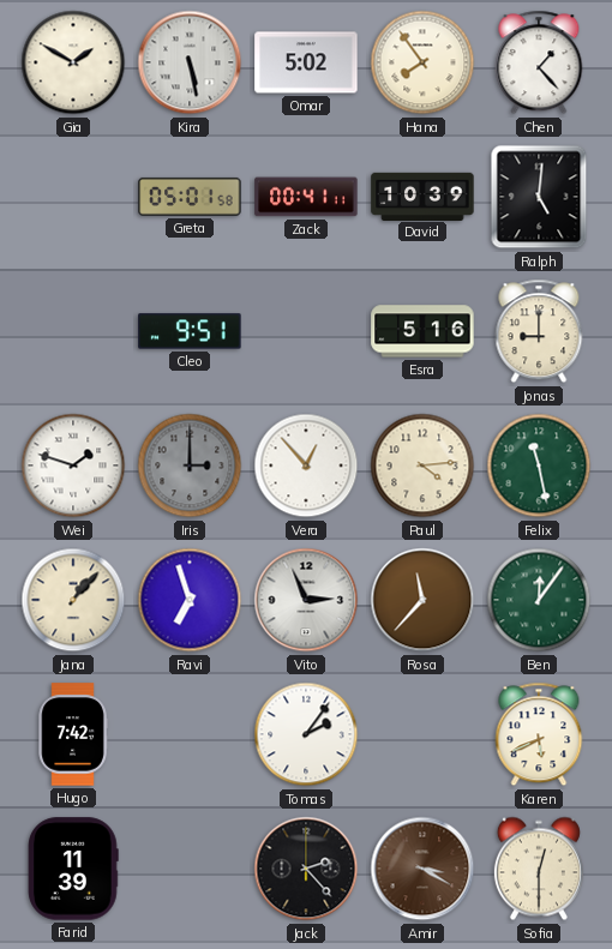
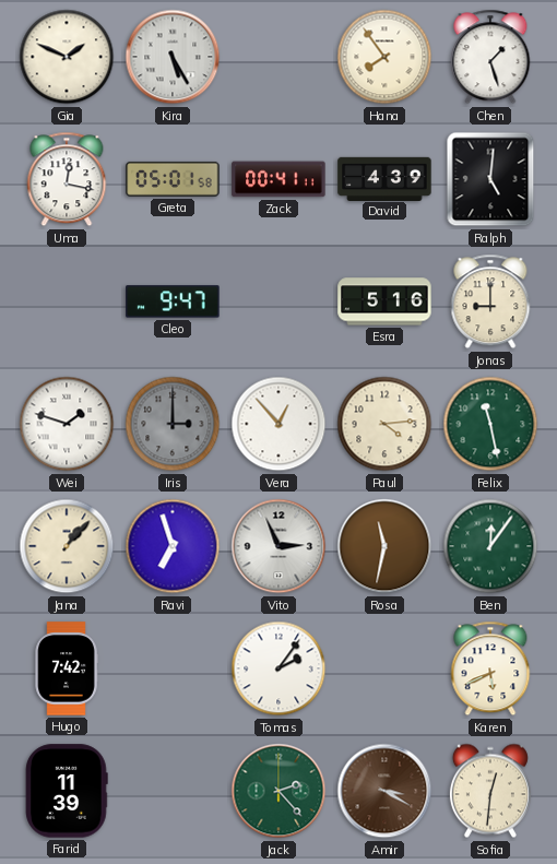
Gia: 1:50 -> 1:49 (67, 57)
Kira: 5:28 -> 5:25 (173, 57)
Omar: 5:02 -> none (306, 62)
Chen: 1:23 -> 1:27 (490, 57)
Uma: none -> 12:17 (67, 179)
David: 10:39 -> 4:39 (384, 178)
Cleo: 9:51 -> 9:47 (173, 301)
Rosa: 11:37 -> 11:32 (384, 546)
Jack dial: black -> green (278, 791)
Sofia: 12:30 -> 12:31 (490, 791)
